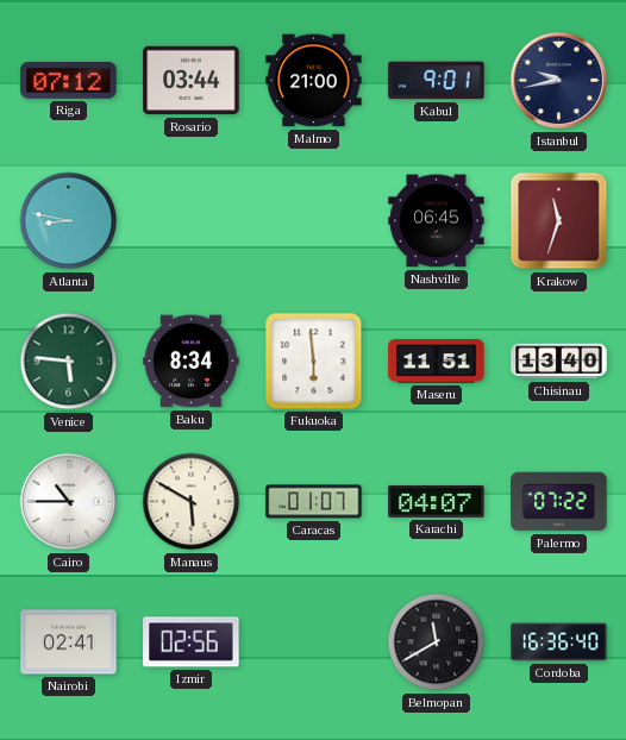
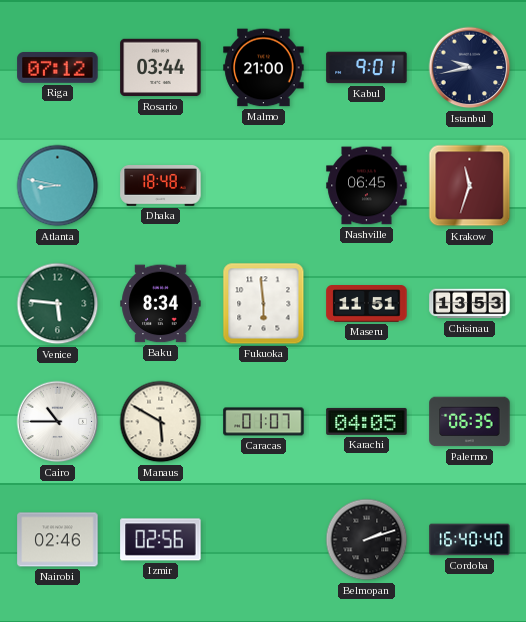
Dhaka: none -> 18:48 (161, 186)
Chisinau: 13:40 -> 13:53 (470, 304)
Karachi: 04:07 -> 04:05 (367, 421)
Palermo: 07:22 -> 06:35 (470, 422)
Nairobi: 02:41 -> 02:46 (58, 540)
Belmopan: 11:40 -> 2:12 (367, 540)
Cordoba: 16:36 -> 16:40 (470, 540)
